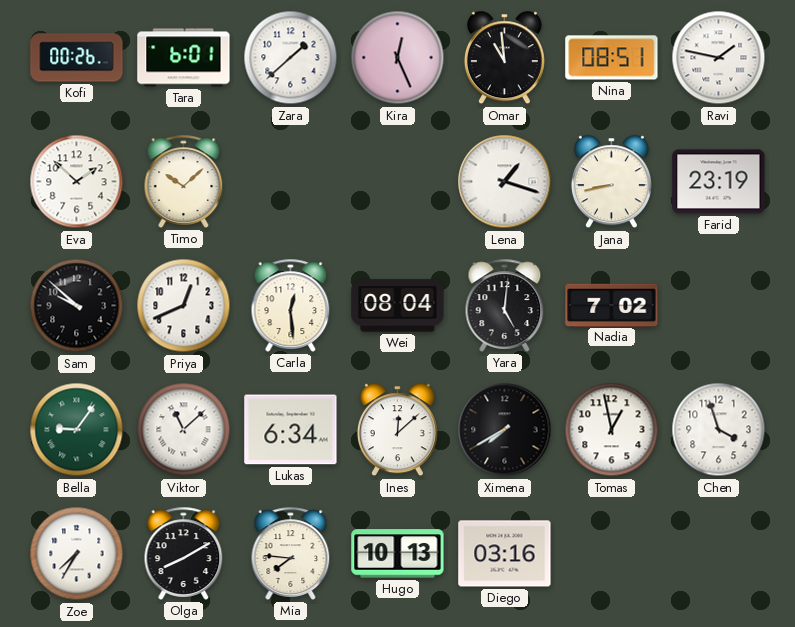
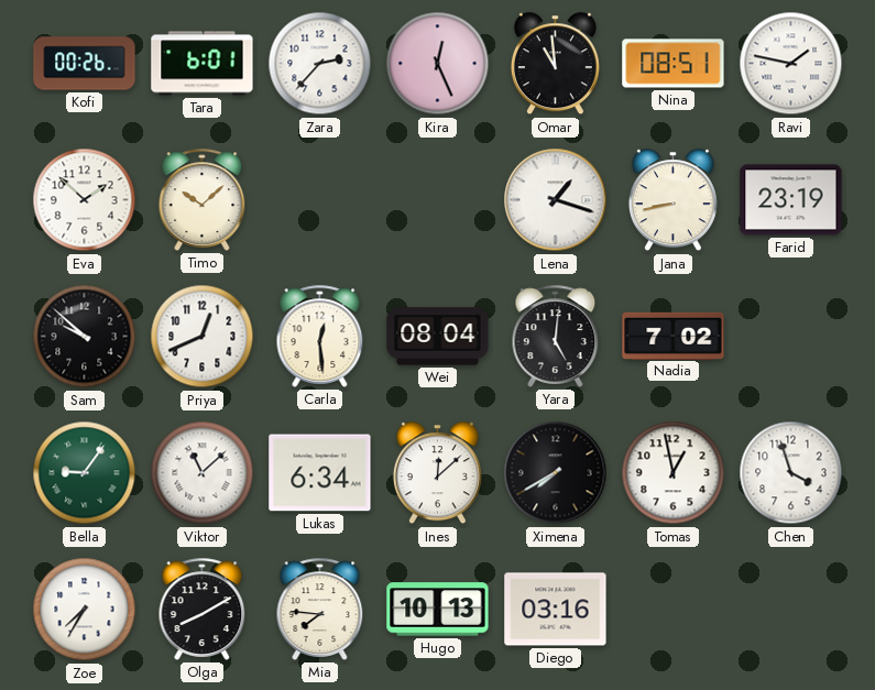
Zara: 1:38 -> 2:37 (320, 64)
